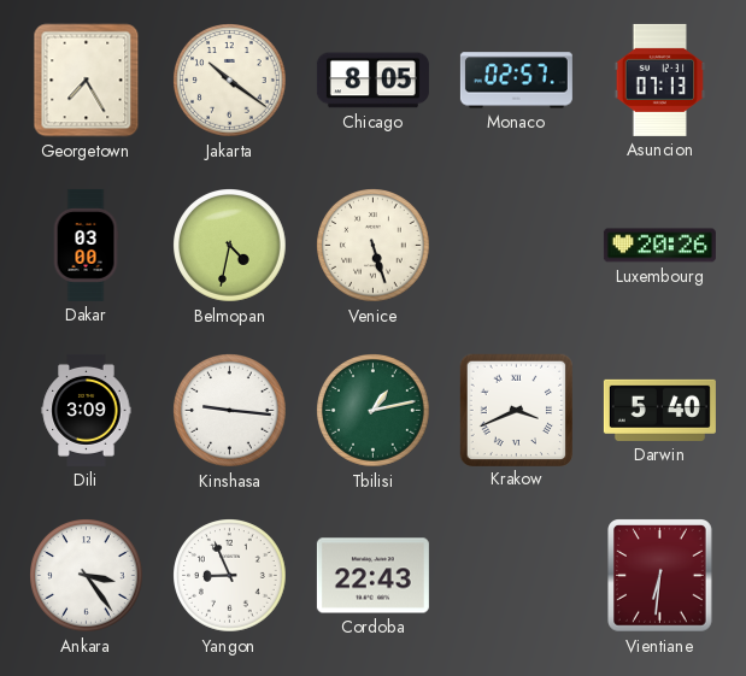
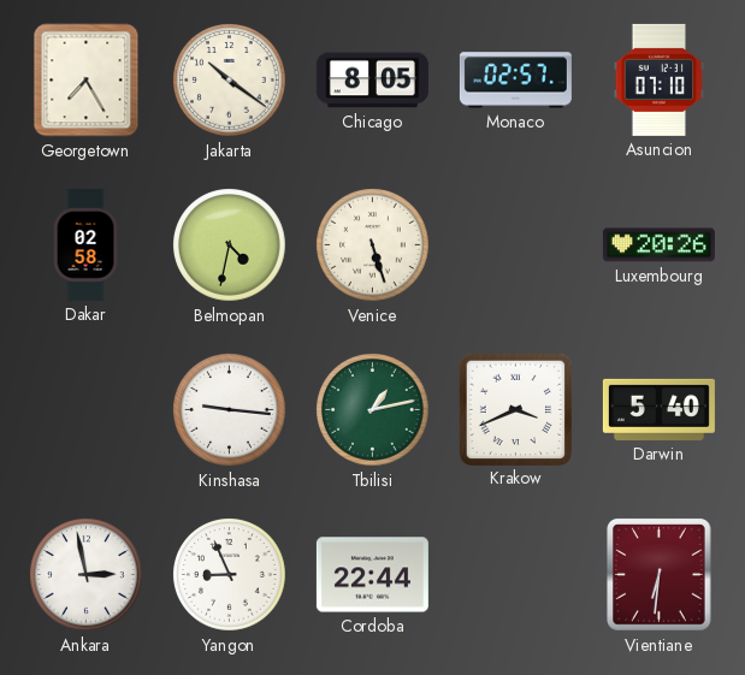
Asuncion: 07:13 -> 07:10 (660, 79)
Dakar: 03:00 -> 02:58 (85, 244)
Dili: 3:09 -> none (87, 410)
Ankara: 3:24 -> 2:58 (87, 575)
Cordoba: 22:43 -> 22:44 (372, 575)
